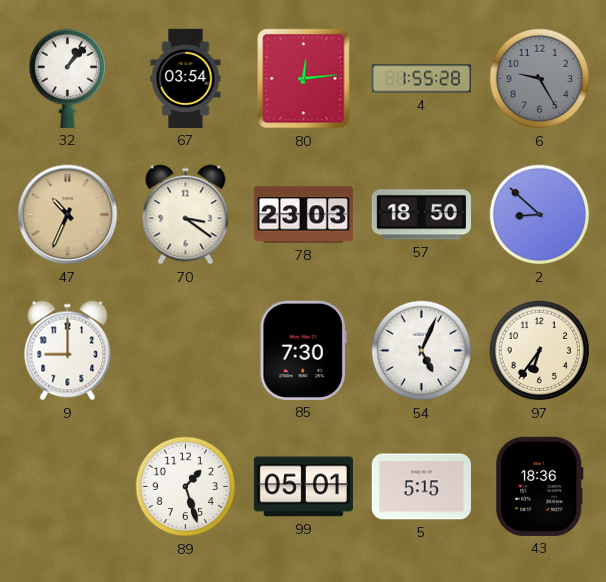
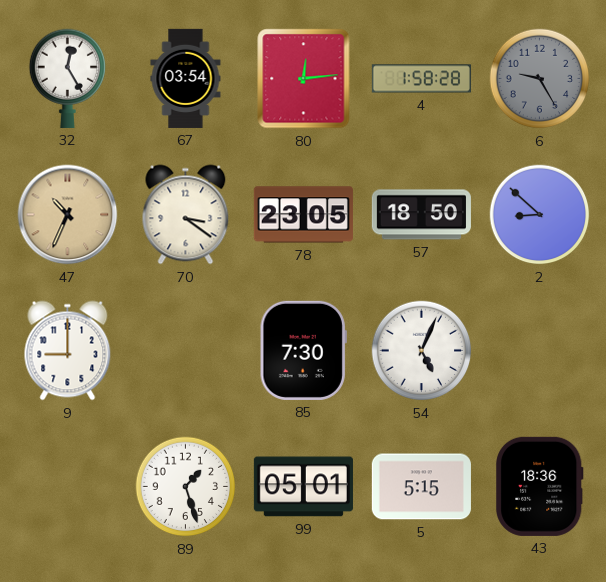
32: 1:07 -> 12:25 (67, 78)
4: 1:55 -> 1:58 (421, 79)
78: 23:03 -> 23:05 (303, 215)
97: 6:36 -> none (540, 351)
